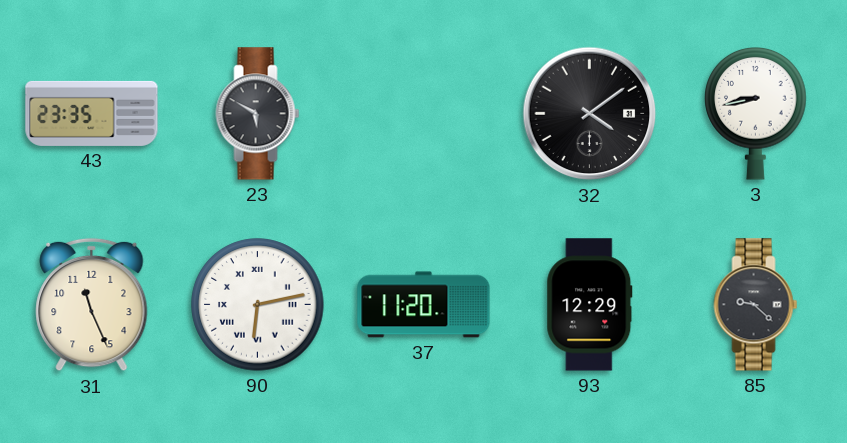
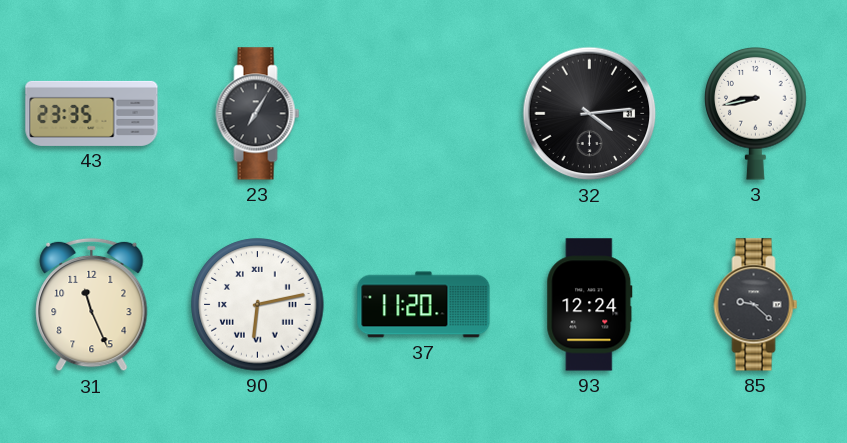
23: 5:50 -> 7:05 (258, 114)
32: 4:09 -> 4:14 (590, 114)
93: 12:29 -> 12:24 (590, 305)
